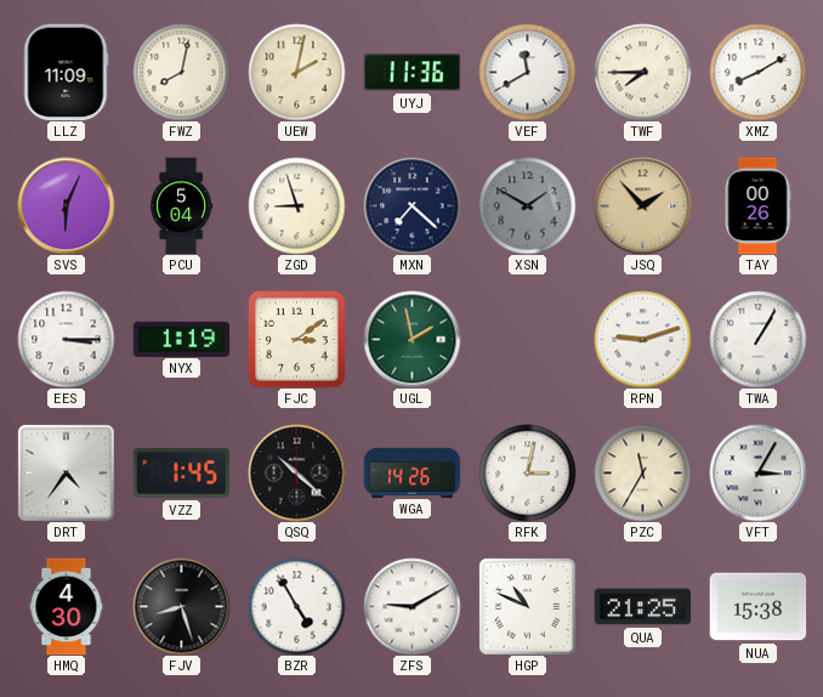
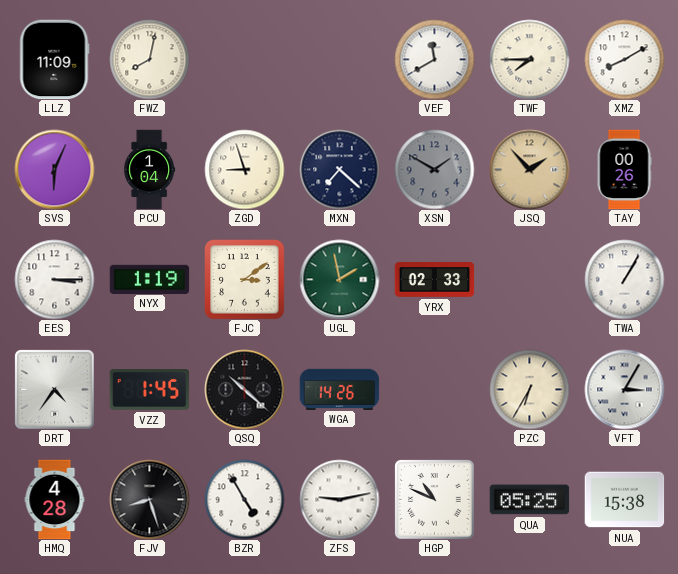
UEW: 2:02 -> none (296, 72)
UYJ: 11:36 -> none (411, 73)
PCU: 5:04 -> 1:04 (150, 169)
YRX: none -> 02:33 (434, 280)
RPN: 9:12 -> none (642, 339)
RFK: 3:02 -> none (527, 472)
PZC: 11:35 -> 6:35 (529, 389)
HMQ: 4:30 -> 4:28 (55, 499)
ZFS: 9:10 -> 9:13 (339, 499)
QUA: 21:25 -> 05:25 (529, 500)
